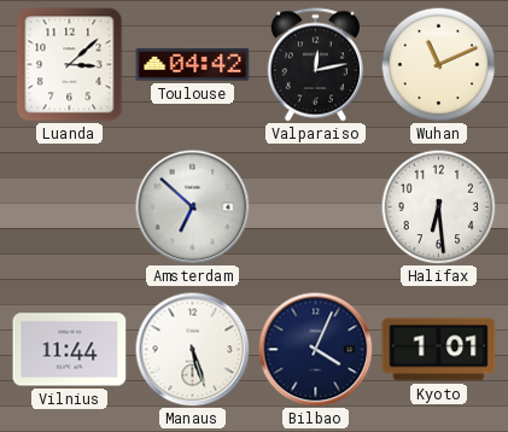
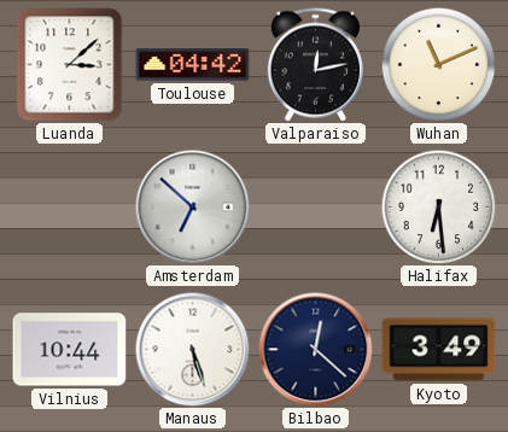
Vilnius: 11:44 -> 10:44 (70, 350)
Bilbao: 4:04 -> 12:22 (315, 349)
Kyoto: 1:01 -> 3:49 (439, 350)
